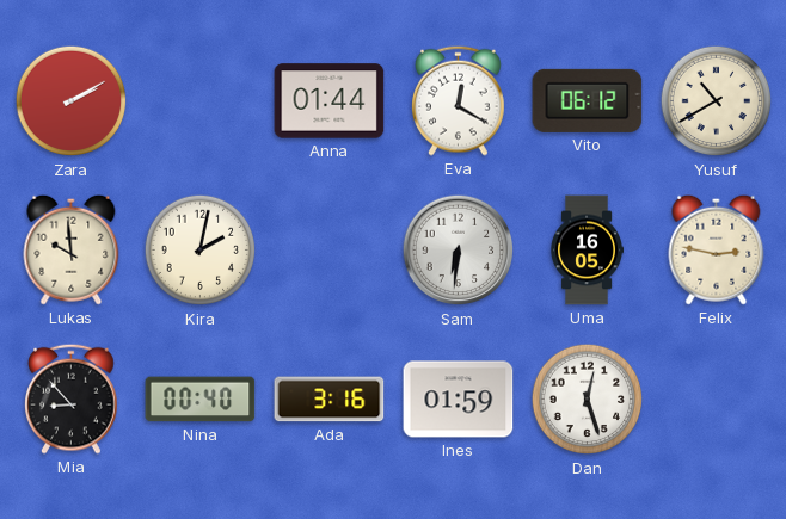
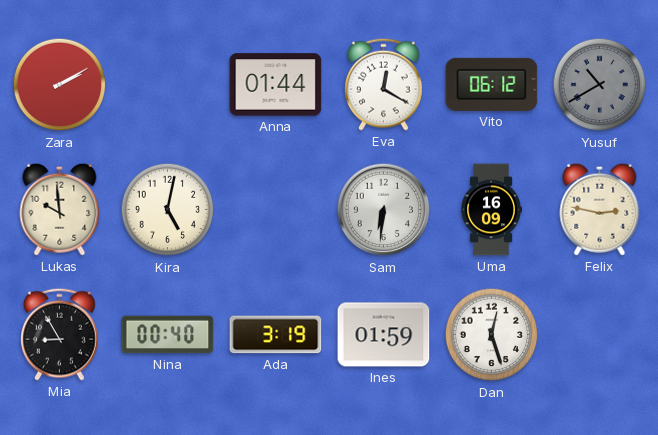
Yusuf dial: cream -> grey (600, 85)
Kira: 2:02 -> 5:02 (168, 210)
Uma: 16:05 -> 16:09 (491, 210)
Mia: 8:53 -> 8:55 (60, 334)
Ada: 3:16 -> 3:19 (276, 335)
